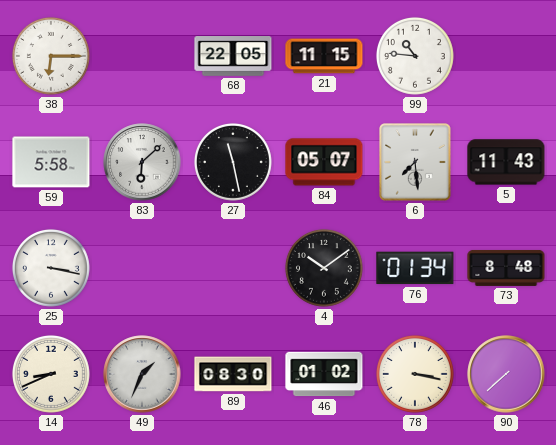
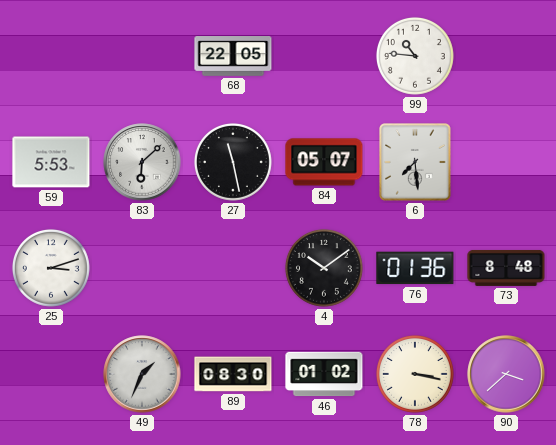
38: 6:15 -> none (51, 56)
21: 11:15 -> none (324, 56)
59: 5:58 -> 5:53 (51, 162)
5: 11:43 -> none (506, 162)
25: 3:17 -> 3:12 (51, 268)
76: 01:34 -> 01:36 (415, 268)
14: 8:41 -> none (51, 374)
90: 7:38 -> 3:38 (506, 374)
